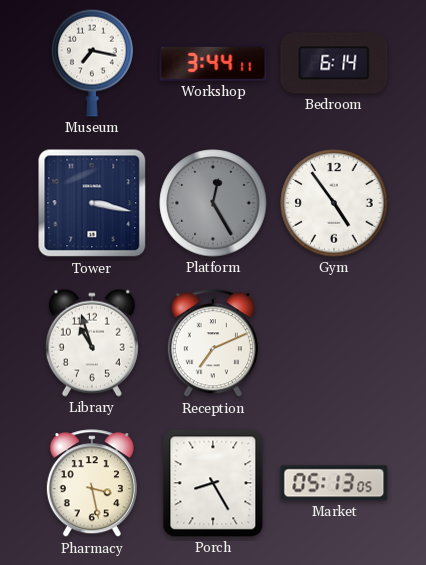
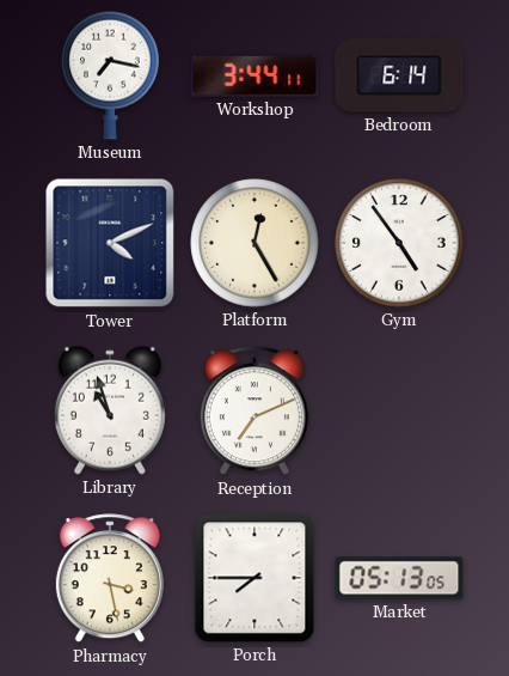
Tower: 3:17 -> 4:11 (110, 243)
Platform dial: grey -> cream (254, 243)
Porch: 8:25 -> 7:45 (254, 578)
